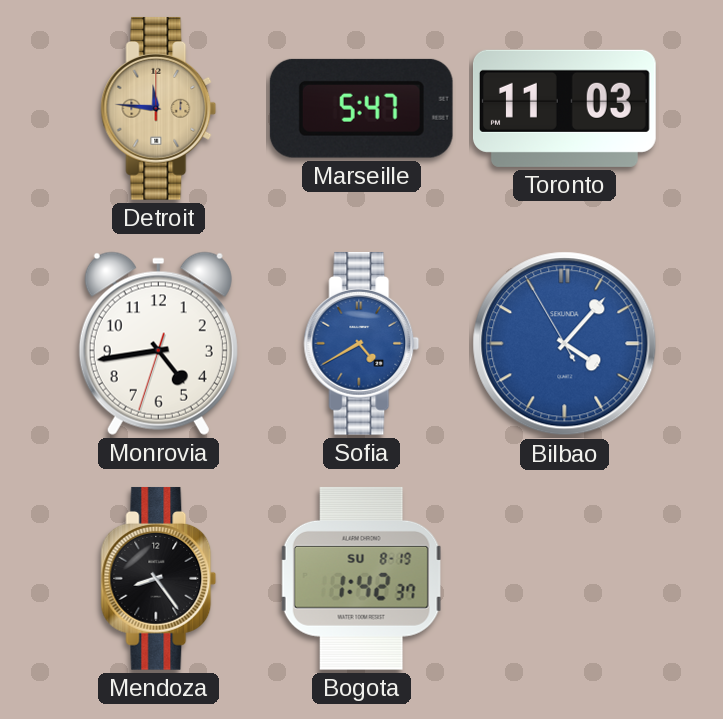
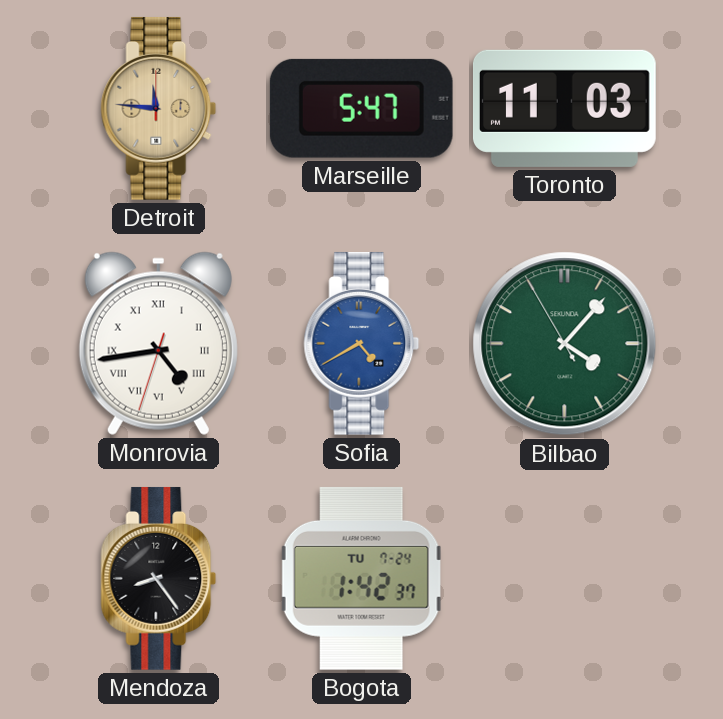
Monrovia numerals: Arabic -> Roman (158, 343)
Bilbao dial: blue -> green (565, 344)
Bogota date: SU 8-19 -> TU 7-24 (362, 578)
